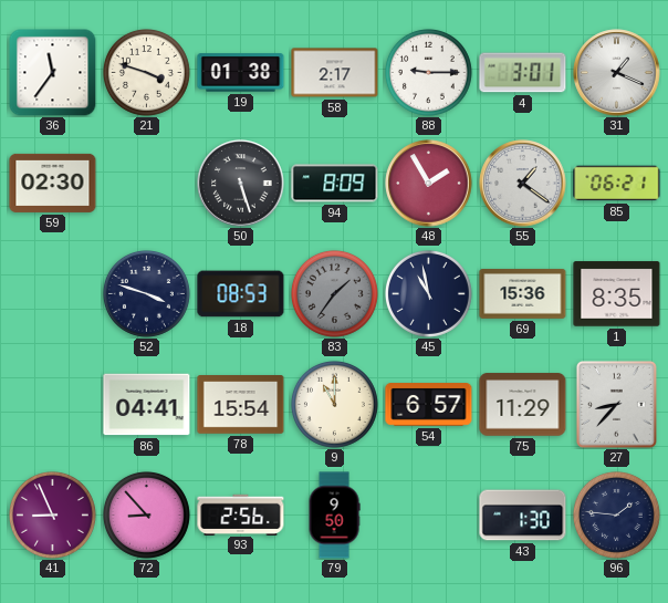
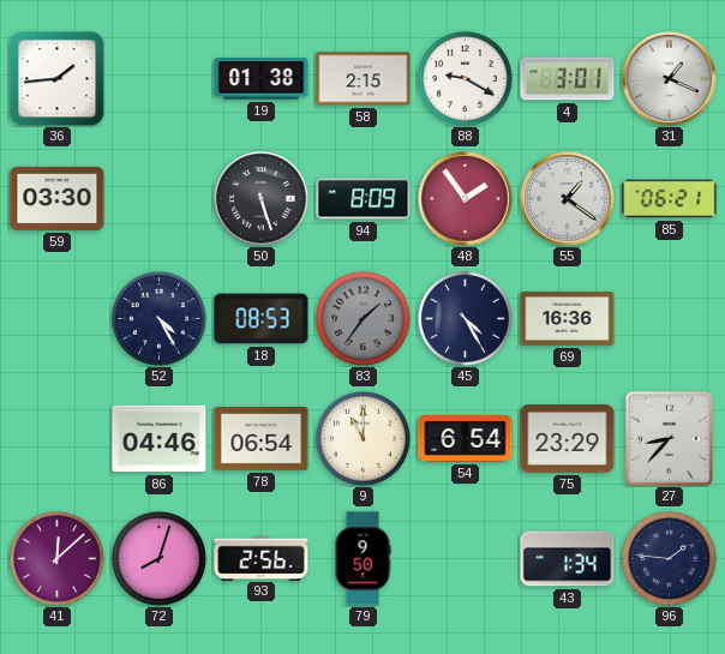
36: 11:36 -> 1:44 (56, 78)
21: 3:48 -> none (146, 72)
58: 2:17 -> 2:15 (364, 79)
88: 9:15 -> 9:20 (465, 78)
59: 02:30 -> 03:30 (58, 198)
48: 1:55 -> 1:54 (466, 199)
52: 3:48 -> 4:25 (158, 318)
45: 10:58 -> 4:25 (465, 318)
69: 15:36 -> 16:36 (568, 318)
1: 8:35 -> none (617, 294)
86: 04:41 -> 04:46 (160, 439)
78: 15:54 -> 06:54 (262, 439)
54: 6:57 -> 6:54 (466, 439)
75: 11:29 -> 23:29 (568, 439)
41: 8:56 -> 12:08 (56, 558)
72: 8:53 -> 8:03 (158, 558)
43: 1:30 -> 1:34 (568, 559)
